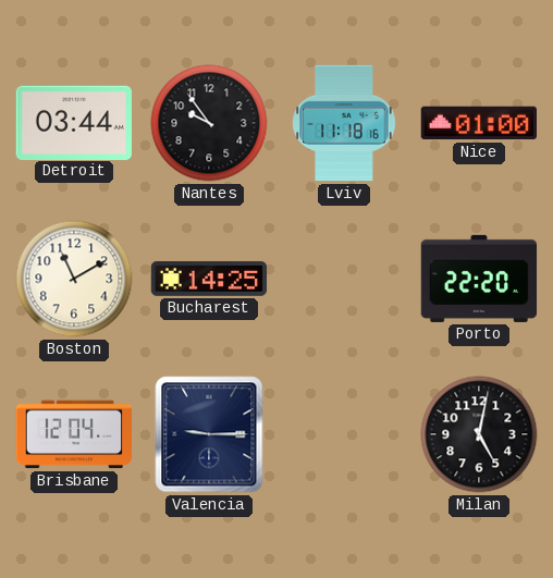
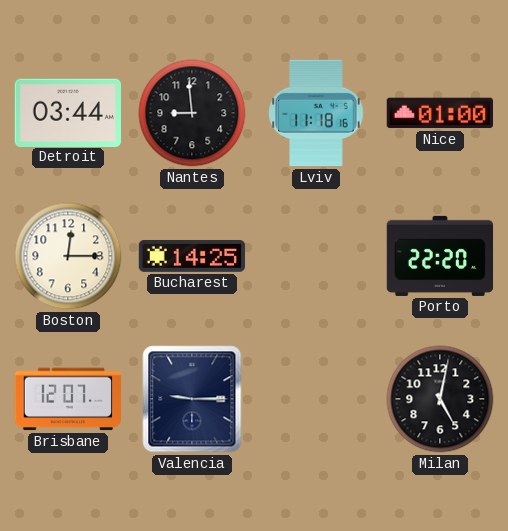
Nantes: 9:54 -> 8:59 (192, 113)
Boston: 11:10 -> 12:15 (68, 256)
Brisbane: 12:04 -> 12:07 (68, 399)
